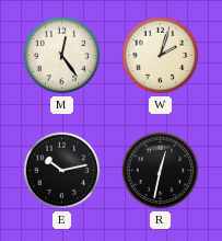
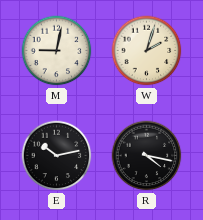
M: 12:24 -> 9:02 (57, 51)
R: 12:32 -> 4:17 (147, 156)
